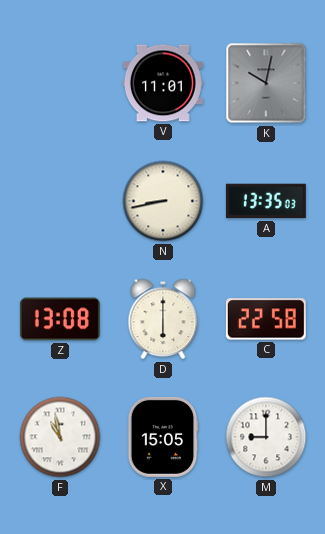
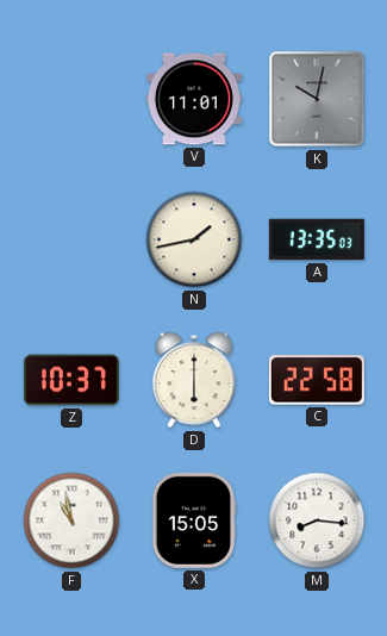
N: 8:43 -> 1:43 (194, 239)
Z: 13:08 -> 10:37 (71, 380)
M: 9:00 -> 8:16 (317, 520)
